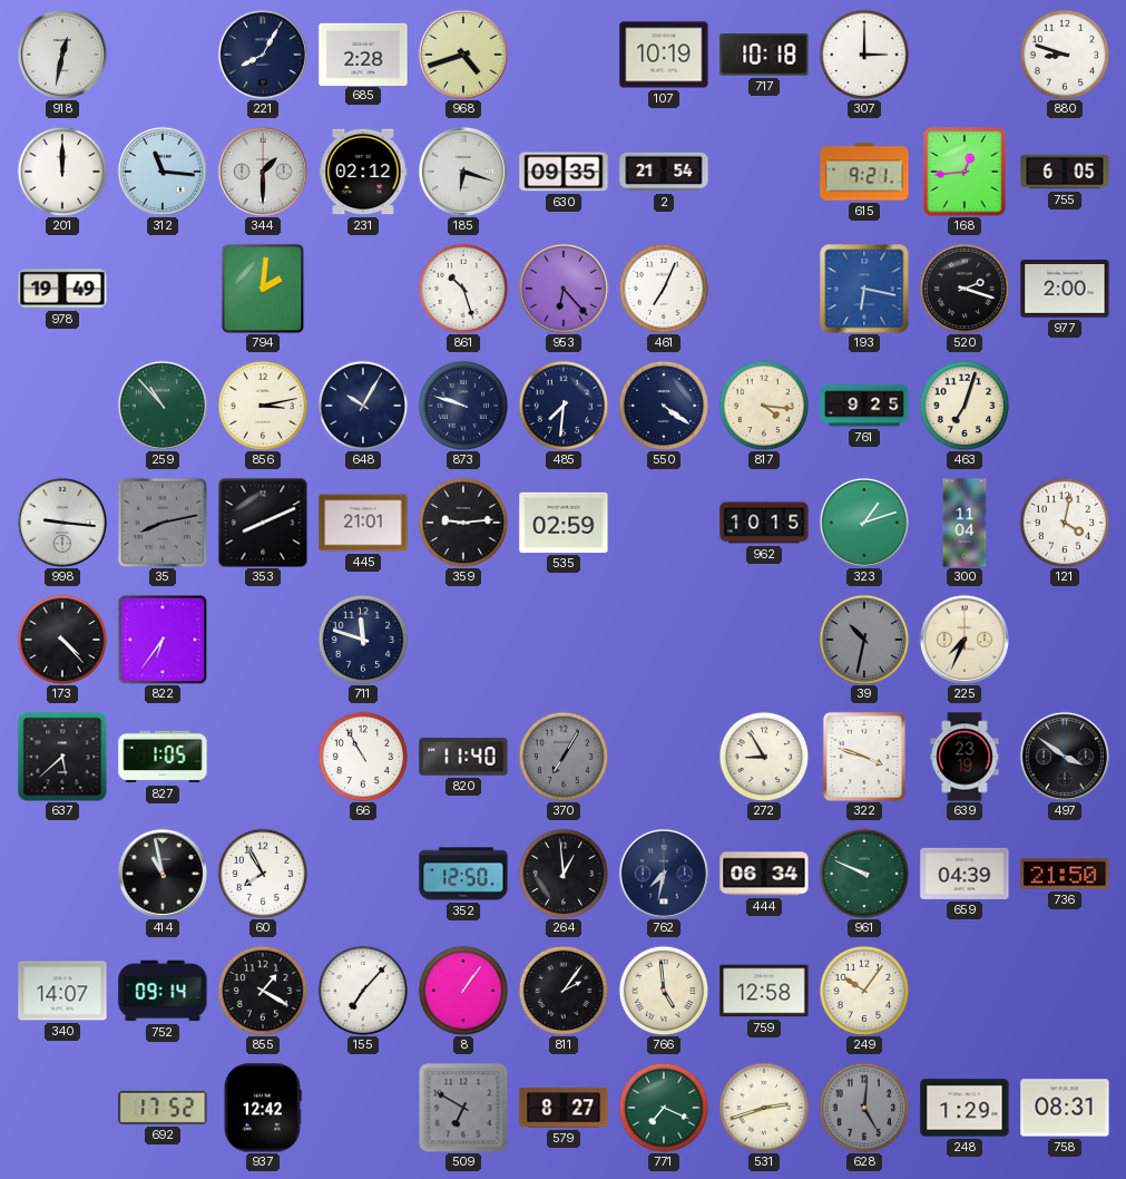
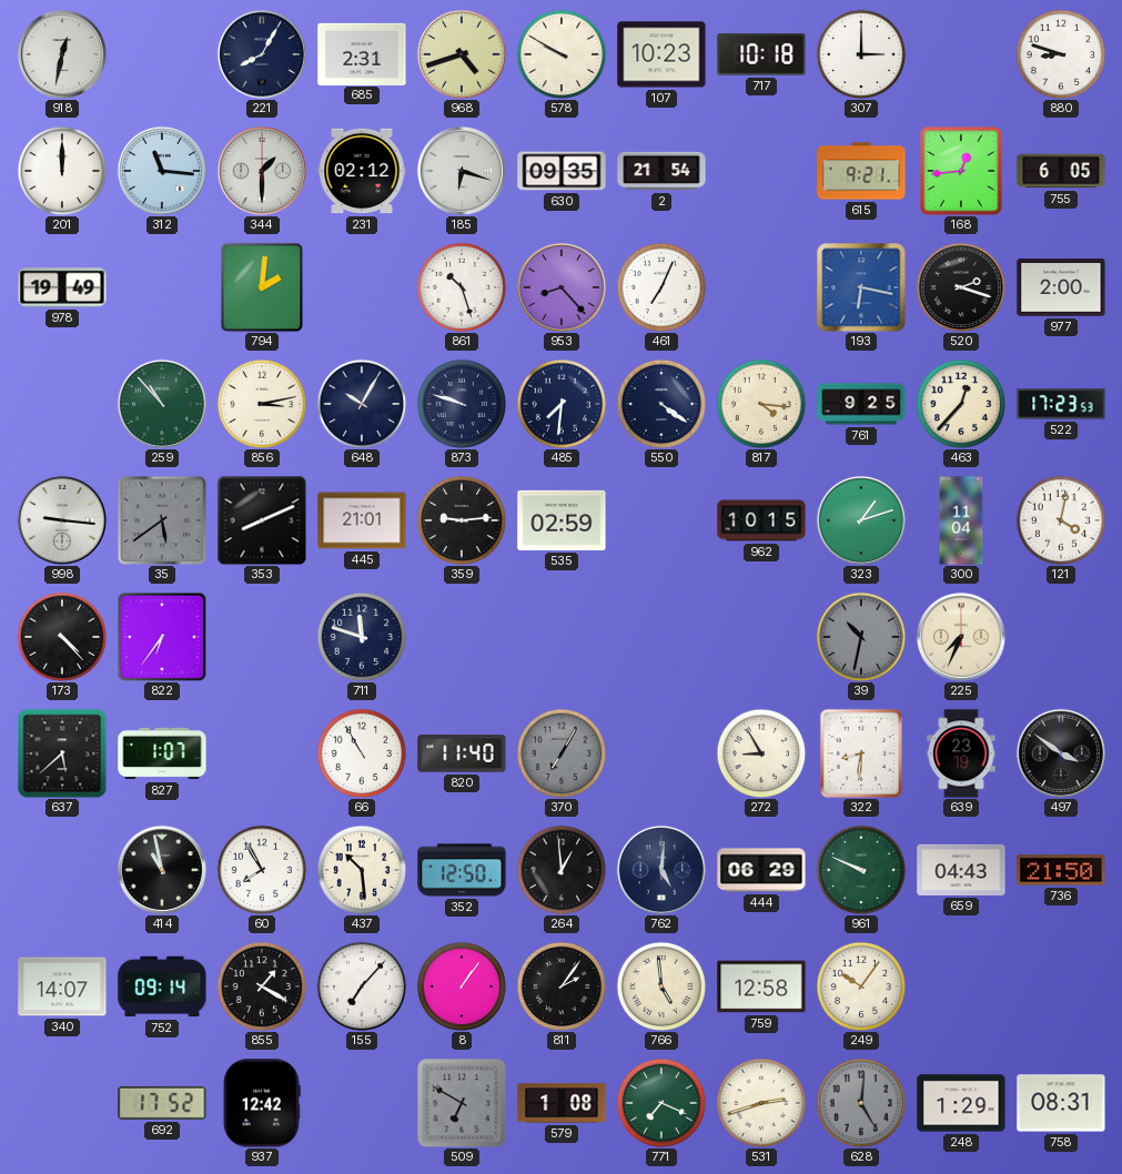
685: 2:28 -> 2:31 (362, 53)
578: none -> 9:50 (562, 54)
107: 10:19 -> 10:23 (661, 54)
953: 6:23 -> 8:23 (562, 287)
463: 7:03 -> 12:37 (961, 404)
522: none -> 17:23 (1061, 404)
35: 8:13 -> 5:39 (162, 520)
827: 1:05 -> 1:07 (162, 753)
322: 3:48 -> 8:31 (861, 753)
437: none -> 10:29 (362, 870)
762: 7:32 -> 5:01 (661, 870)
444: 06:34 -> 06:29 (761, 870)
659: 04:39 -> 04:43 (961, 870)
579: 8:27 -> 1:08 (562, 1103)
